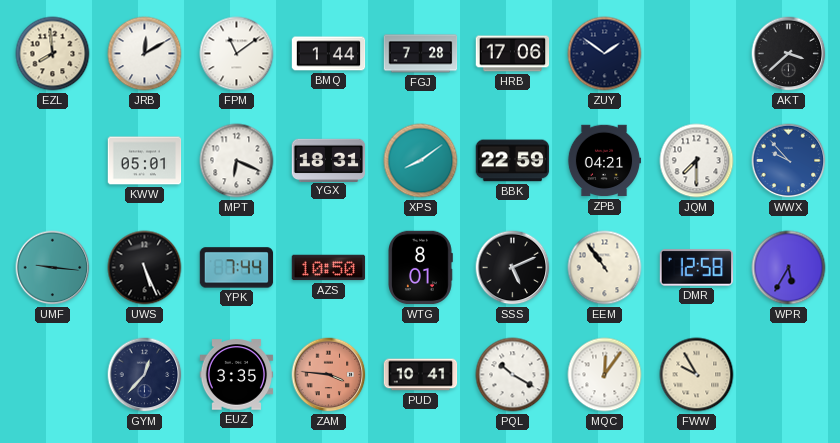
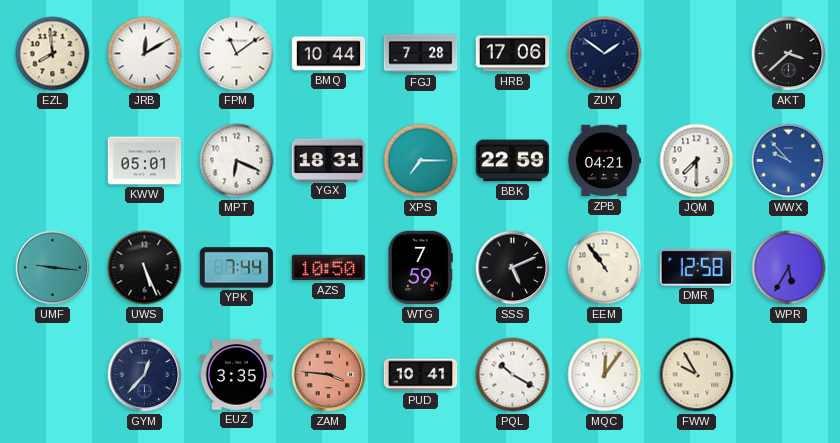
BMQ: 1:44 -> 10:44 (329, 54)
XPS: 8:09 -> 7:15 (421, 161)
WTG: 8:01 -> 7:59 (421, 268)
